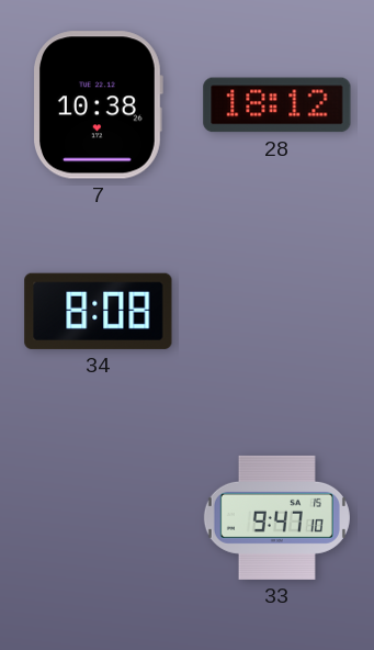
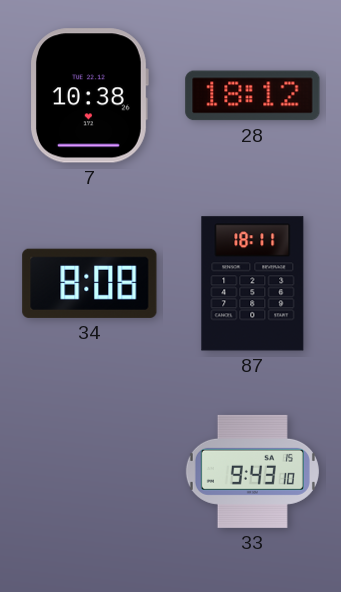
87: none -> 18:11 (253, 284)
33: 9:47 -> 9:43 (252, 471)
